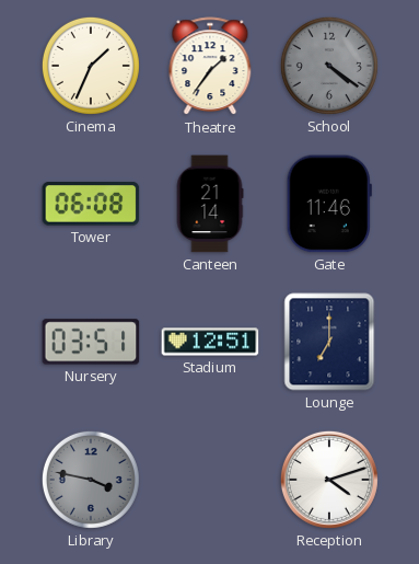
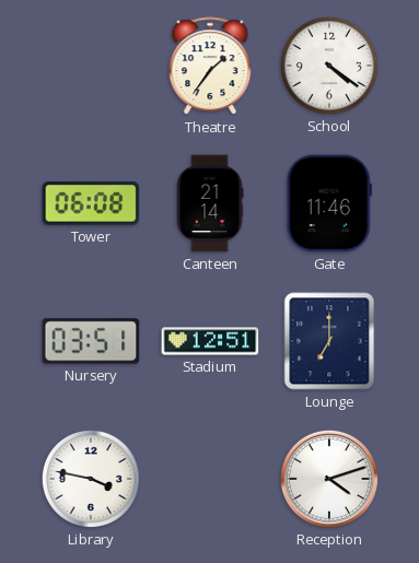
Cinema: 1:34 -> none (91, 66)
School dial: grey -> white (329, 66)
Library dial: grey -> white (91, 479)
